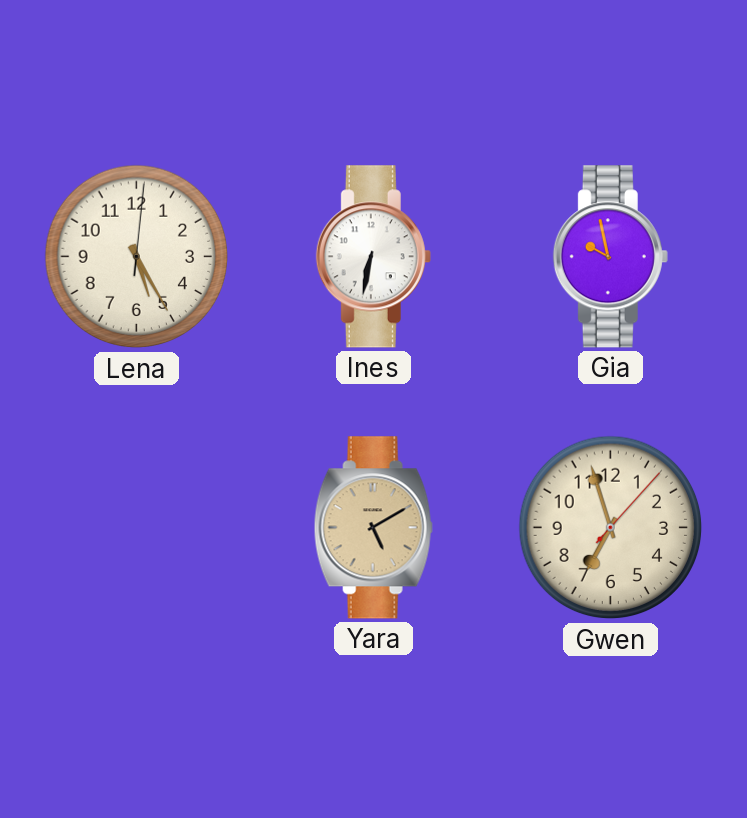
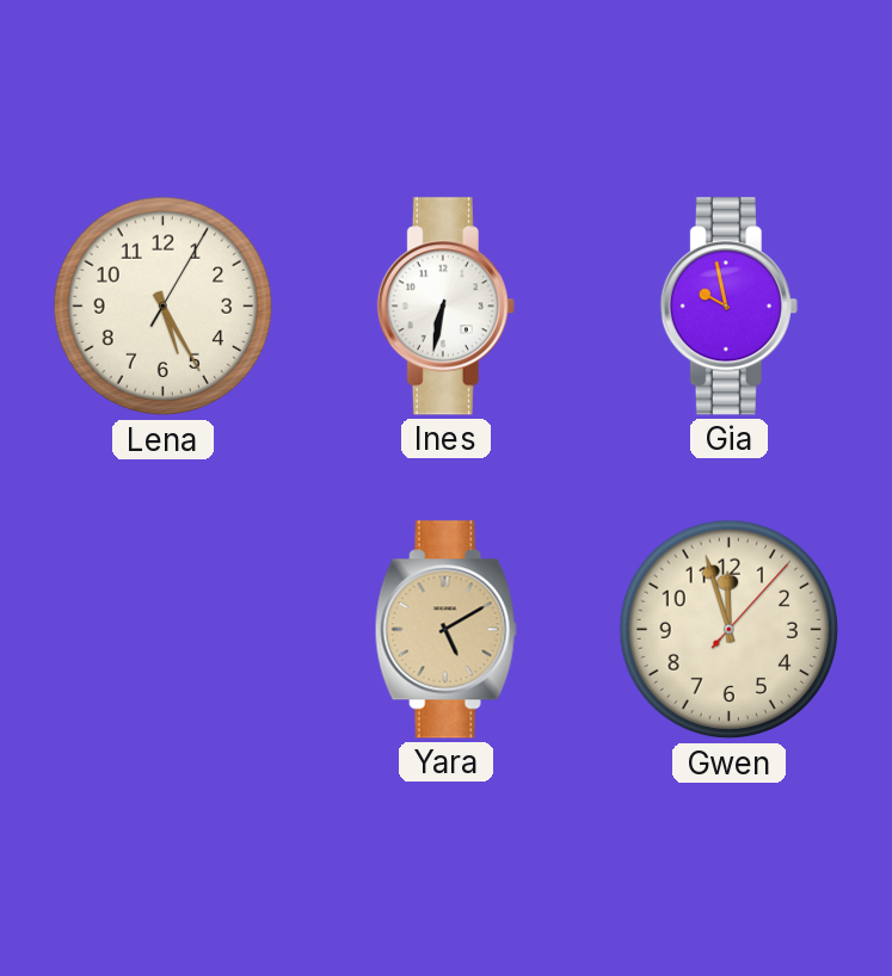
Lena: 5:25:01 -> 5:25:05 (164, 307)
Gwen: 6:57 -> 11:57 (730, 630)
